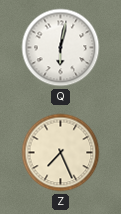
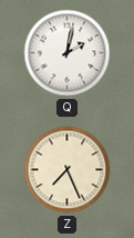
Q: 6:02 -> 2:02 (68, 53)
